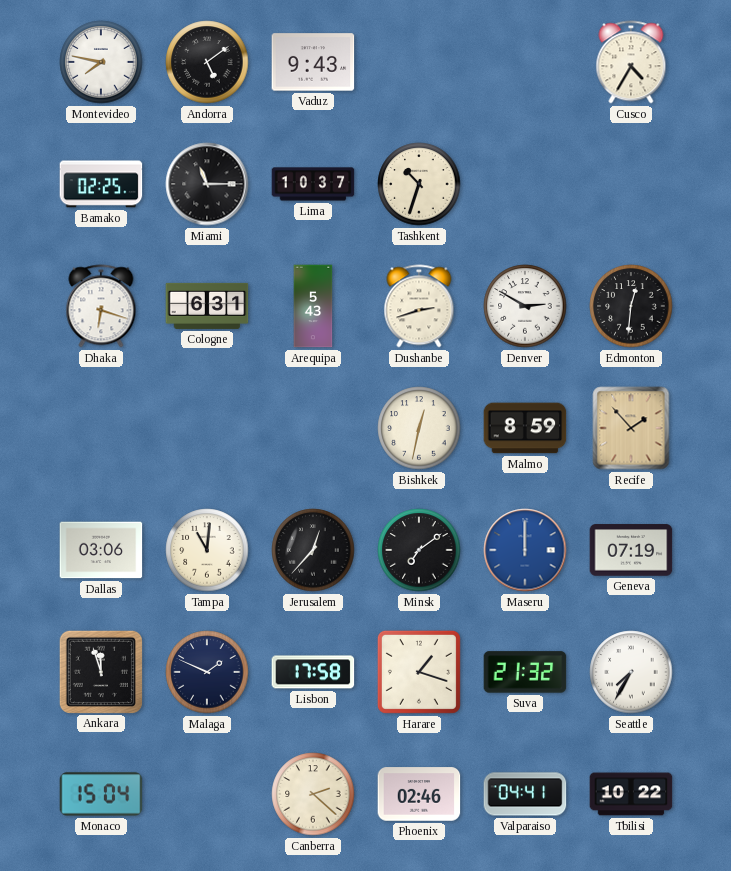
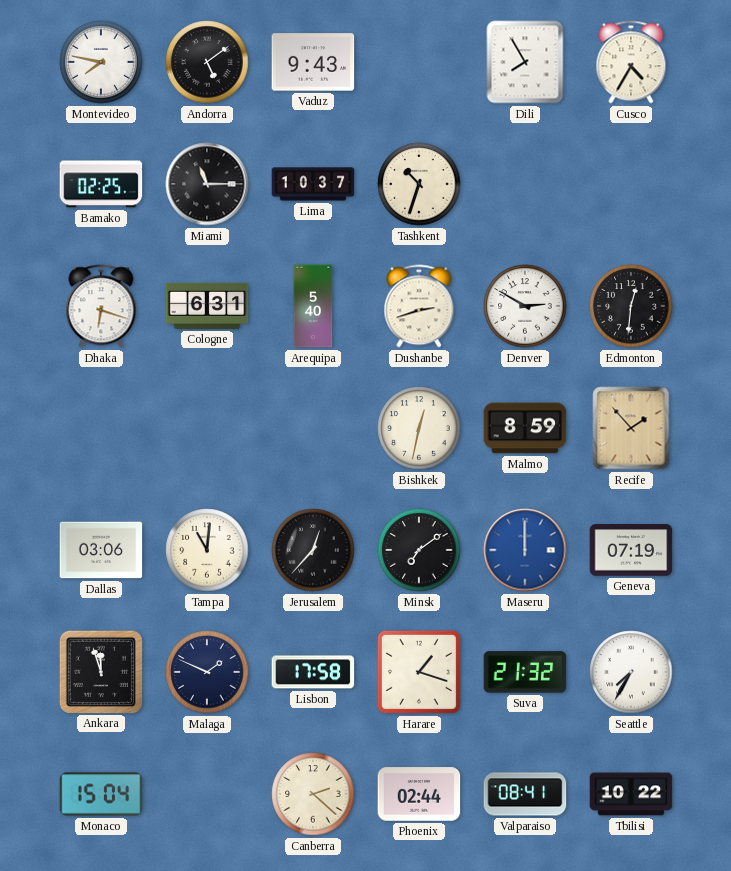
Dili: none -> 7:55 (525, 62)
Arequipa: 5:43 -> 5:40 (313, 306)
Phoenix: 02:46 -> 02:44 (419, 794)
Valparaiso: 04:41 -> 08:41 (525, 794)
